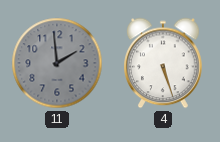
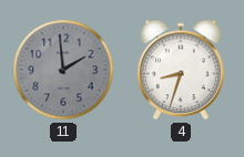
4: 5:27 -> 8:33 (182, 70)
